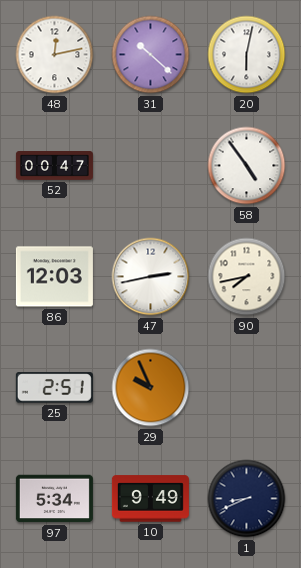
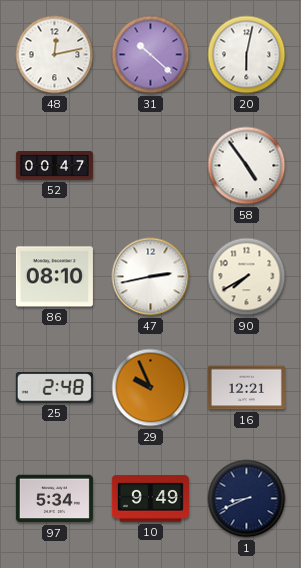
86: 12:03 -> 08:10 (54, 277)
90: 7:43 -> 7:40 (247, 277)
25: 2:51 -> 2:48 (54, 388)
16: none -> 12:21 (246, 388)
